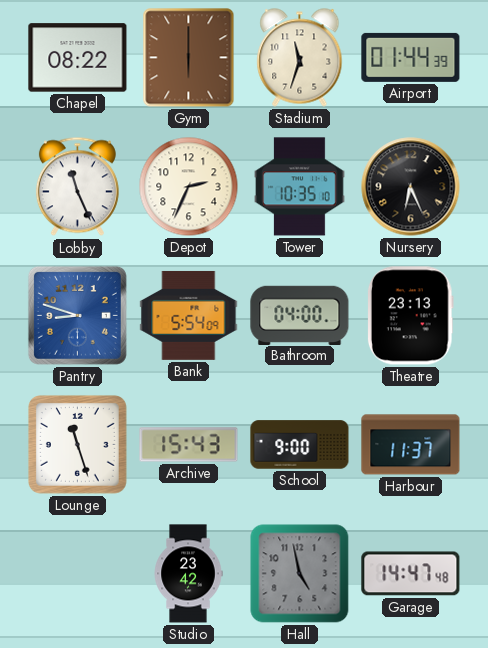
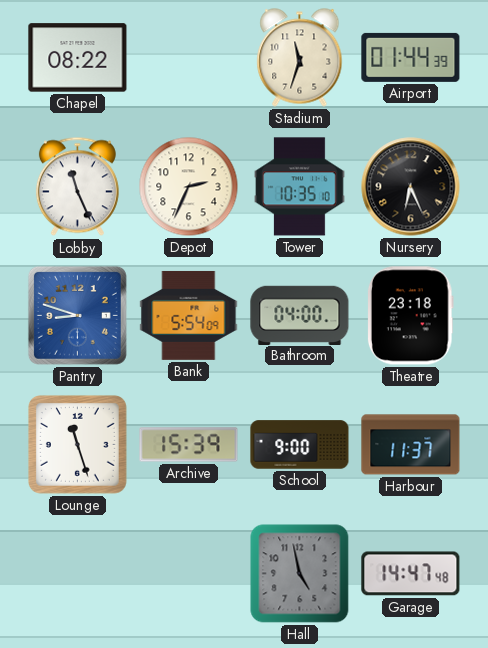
Gym: 6:00 -> none (189, 58)
Theatre: 23:13 -> 23:18 (410, 316)
Archive: 15:43 -> 15:39 (189, 445)
Studio: 23:42 -> none (188, 574)
